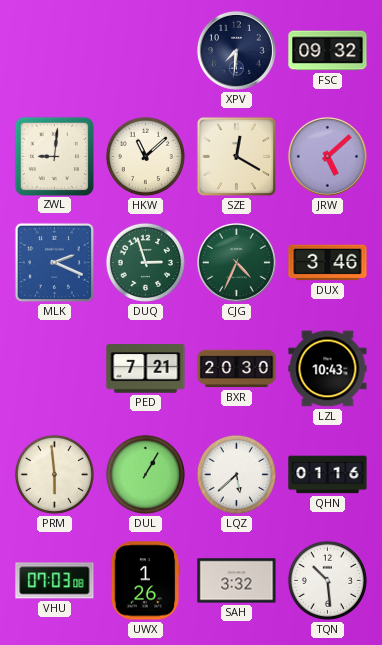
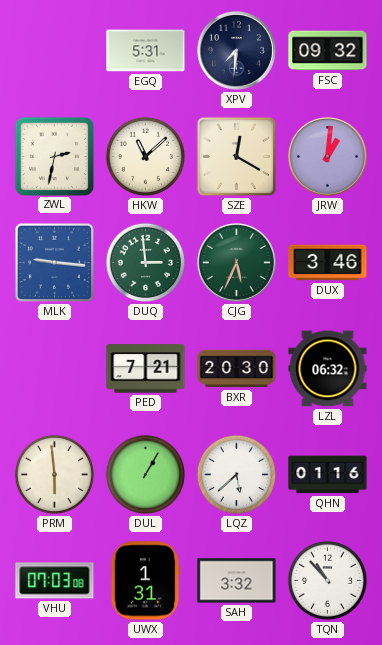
EGQ: none -> 5:31 (146, 51)
ZWL: 9:01 -> 2:32 (54, 156)
JRW: 5:08 -> 1:01 (327, 156)
MLK: 2:19 -> 9:16 (54, 262)
DUQ: 2:57 -> 2:59 (145, 262)
CJG: 4:34 -> 5:34 (236, 262)
LZL: 10:43 -> 06:32 (328, 369)
UWX: 1:26 -> 1:31 (146, 581)
TQN: 10:29 -> 10:53 (327, 580)
